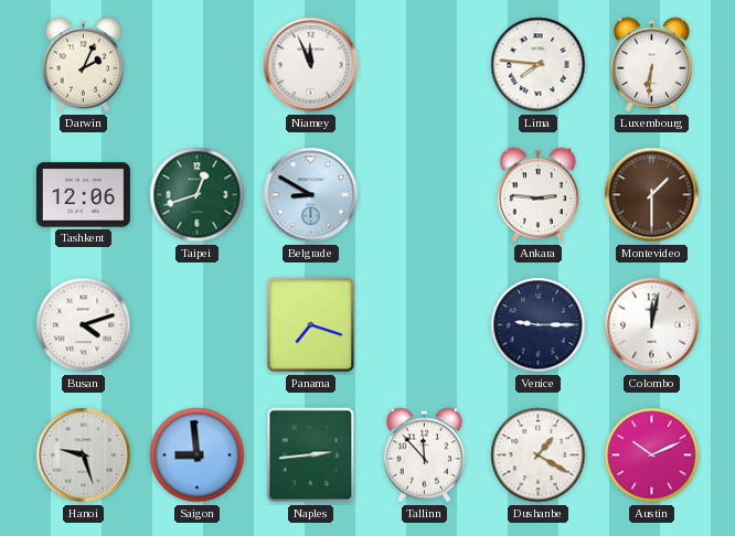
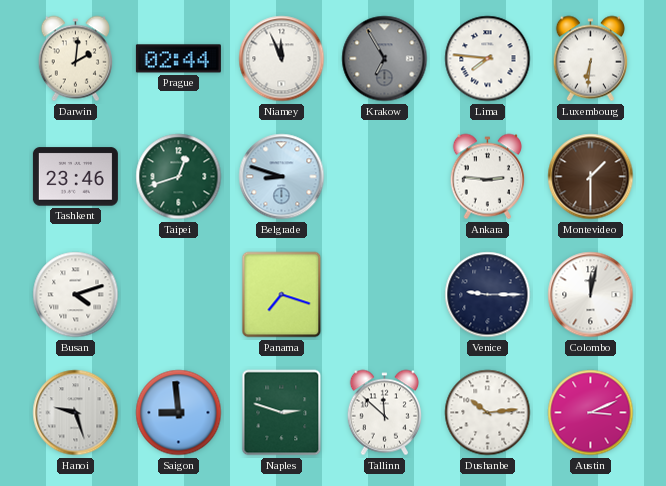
Darwin: 2:04 -> 2:01 (75, 59)
Prague: none -> 02:44 (178, 59)
Krakow: none -> 6:55 (385, 59)
Tashkent: 12:06 -> 23:46 (75, 177)
Belgrade: 8:50 -> 8:48 (282, 177)
Naples: 2:44 -> 2:48 (282, 413)
Tallinn: 11:53 -> 11:52 (384, 413)
Dushanbe: 1:20 -> 10:14 (488, 413)
Austin: 10:11 -> 3:11 (591, 413)
